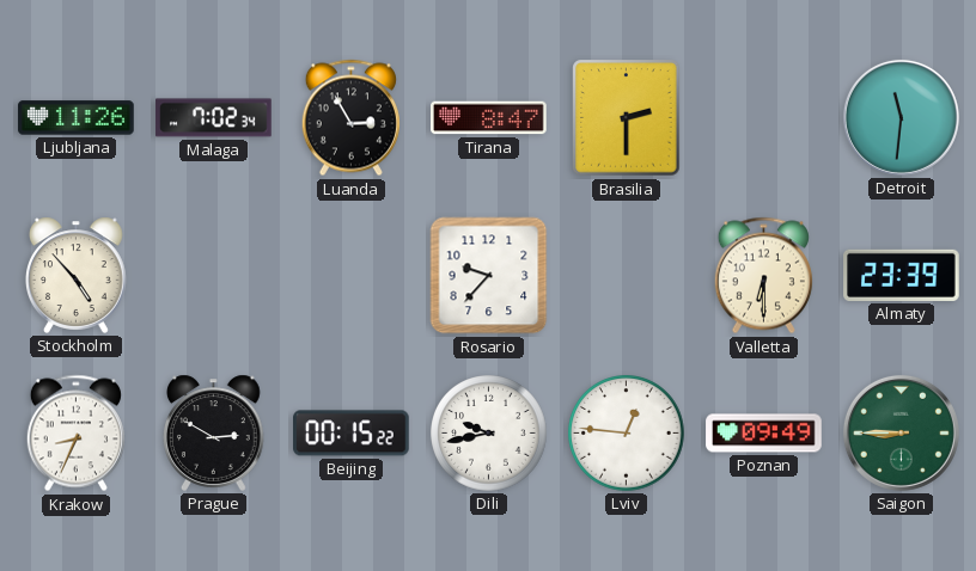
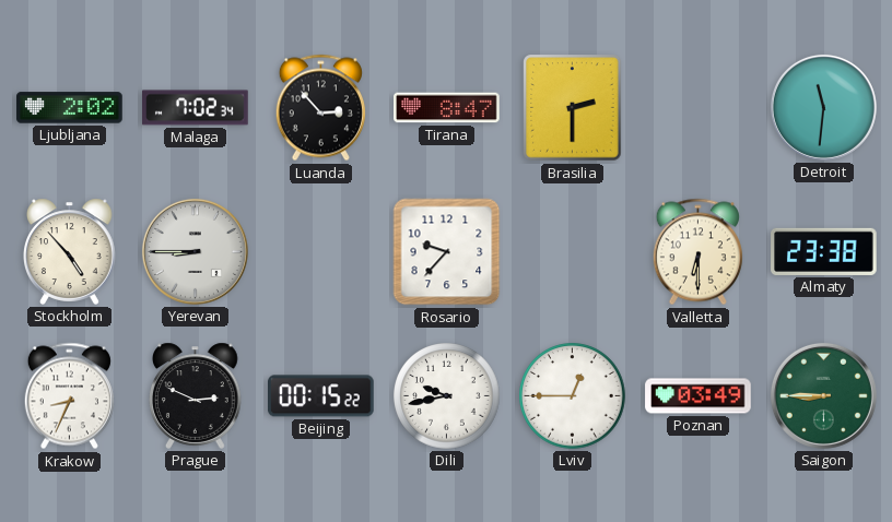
Ljubljana: 11:26 -> 2:02 (70, 108)
Luanda: 2:55 -> 2:53 (320, 108)
Yerevan: none -> 8:45 (195, 251)
Almaty: 23:39 -> 23:38 (824, 251)
Prague: 2:50 -> 2:49 (196, 395)
Lviv: 12:46 -> 12:45 (573, 396)
Poznan: 09:49 -> 03:49 (699, 396)
